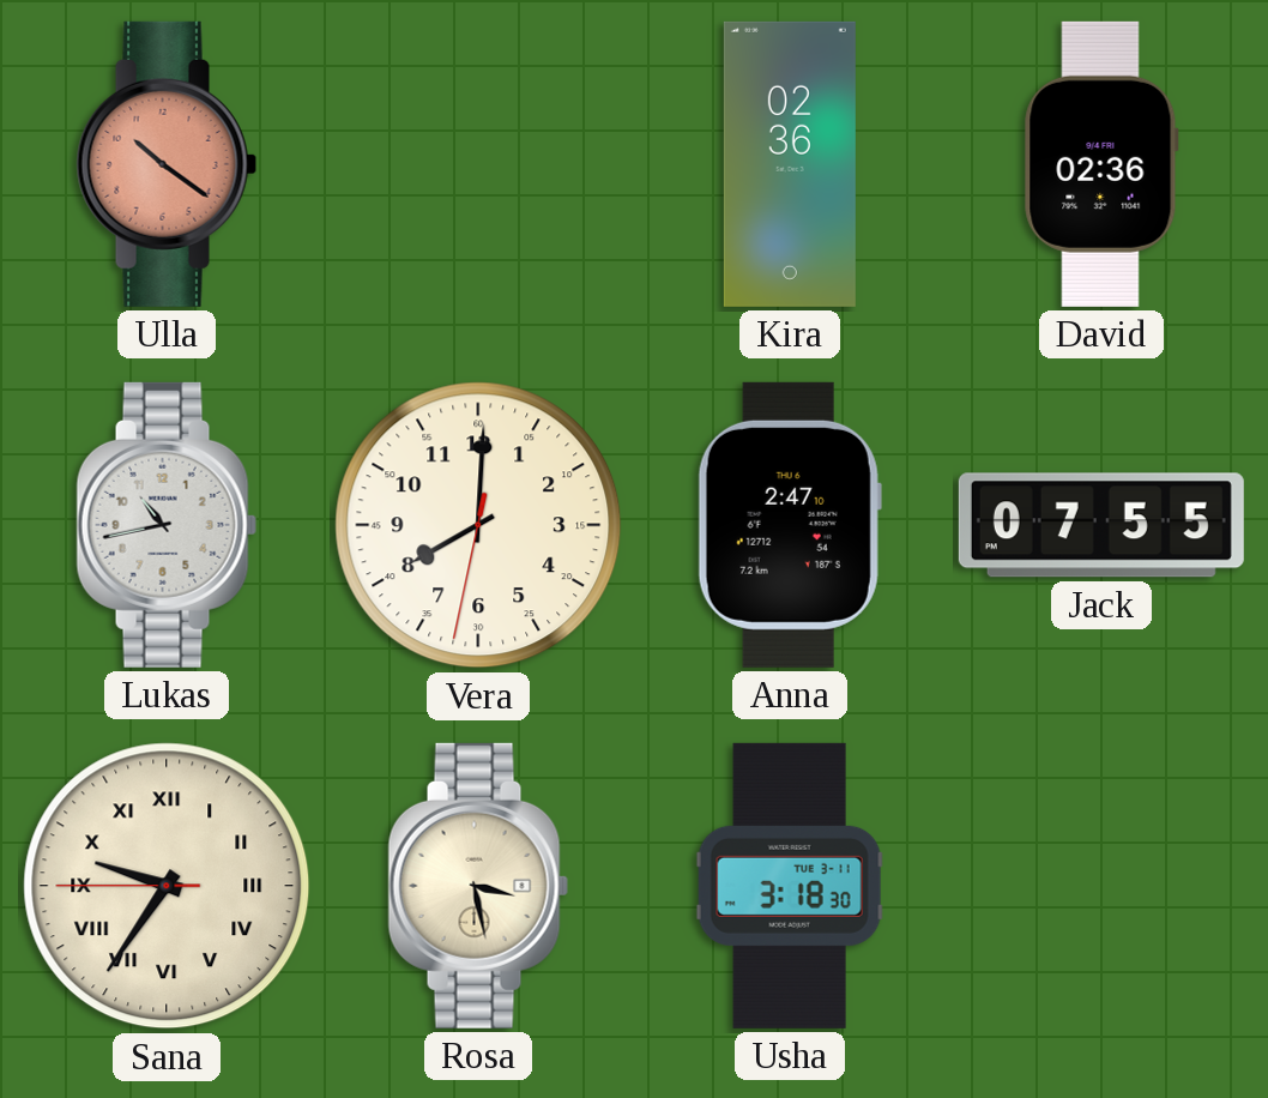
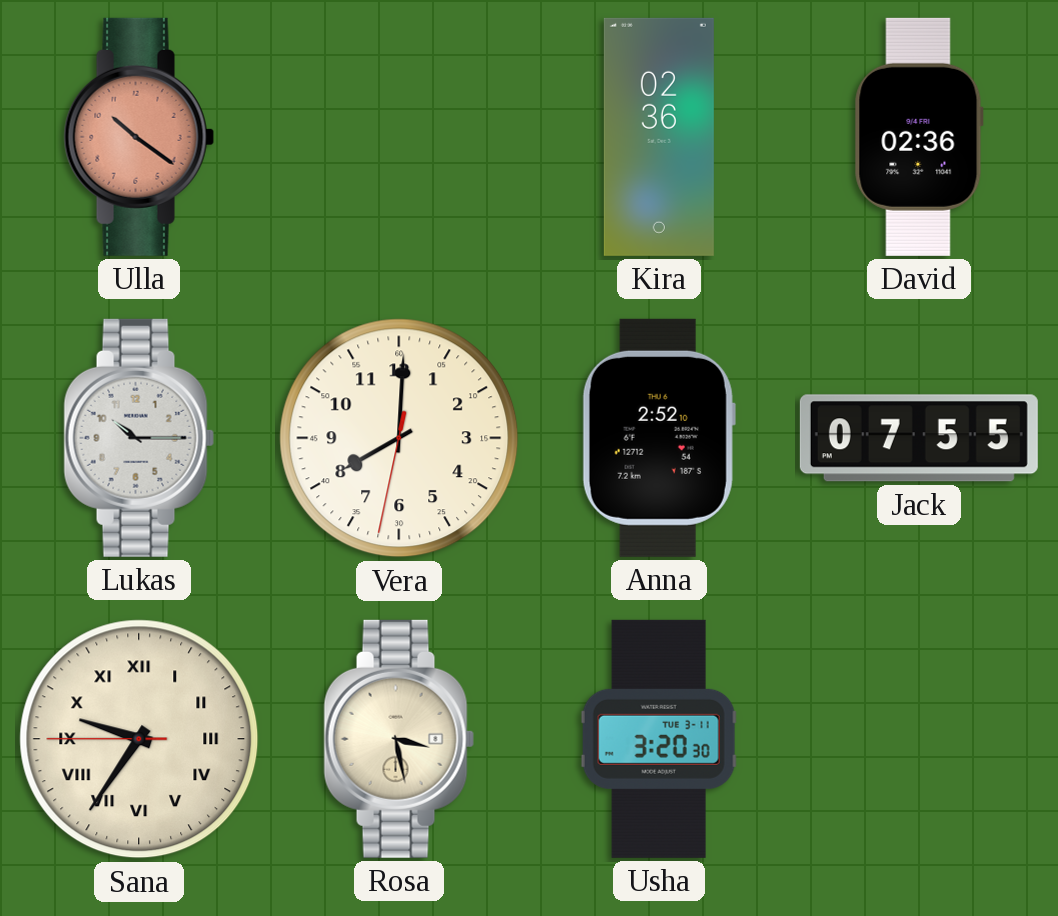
Lukas: 10:43 -> 10:15 (139, 438)
Anna: 2:47 -> 2:52 (659, 438)
Usha: 3:18 -> 3:20 (659, 739)
